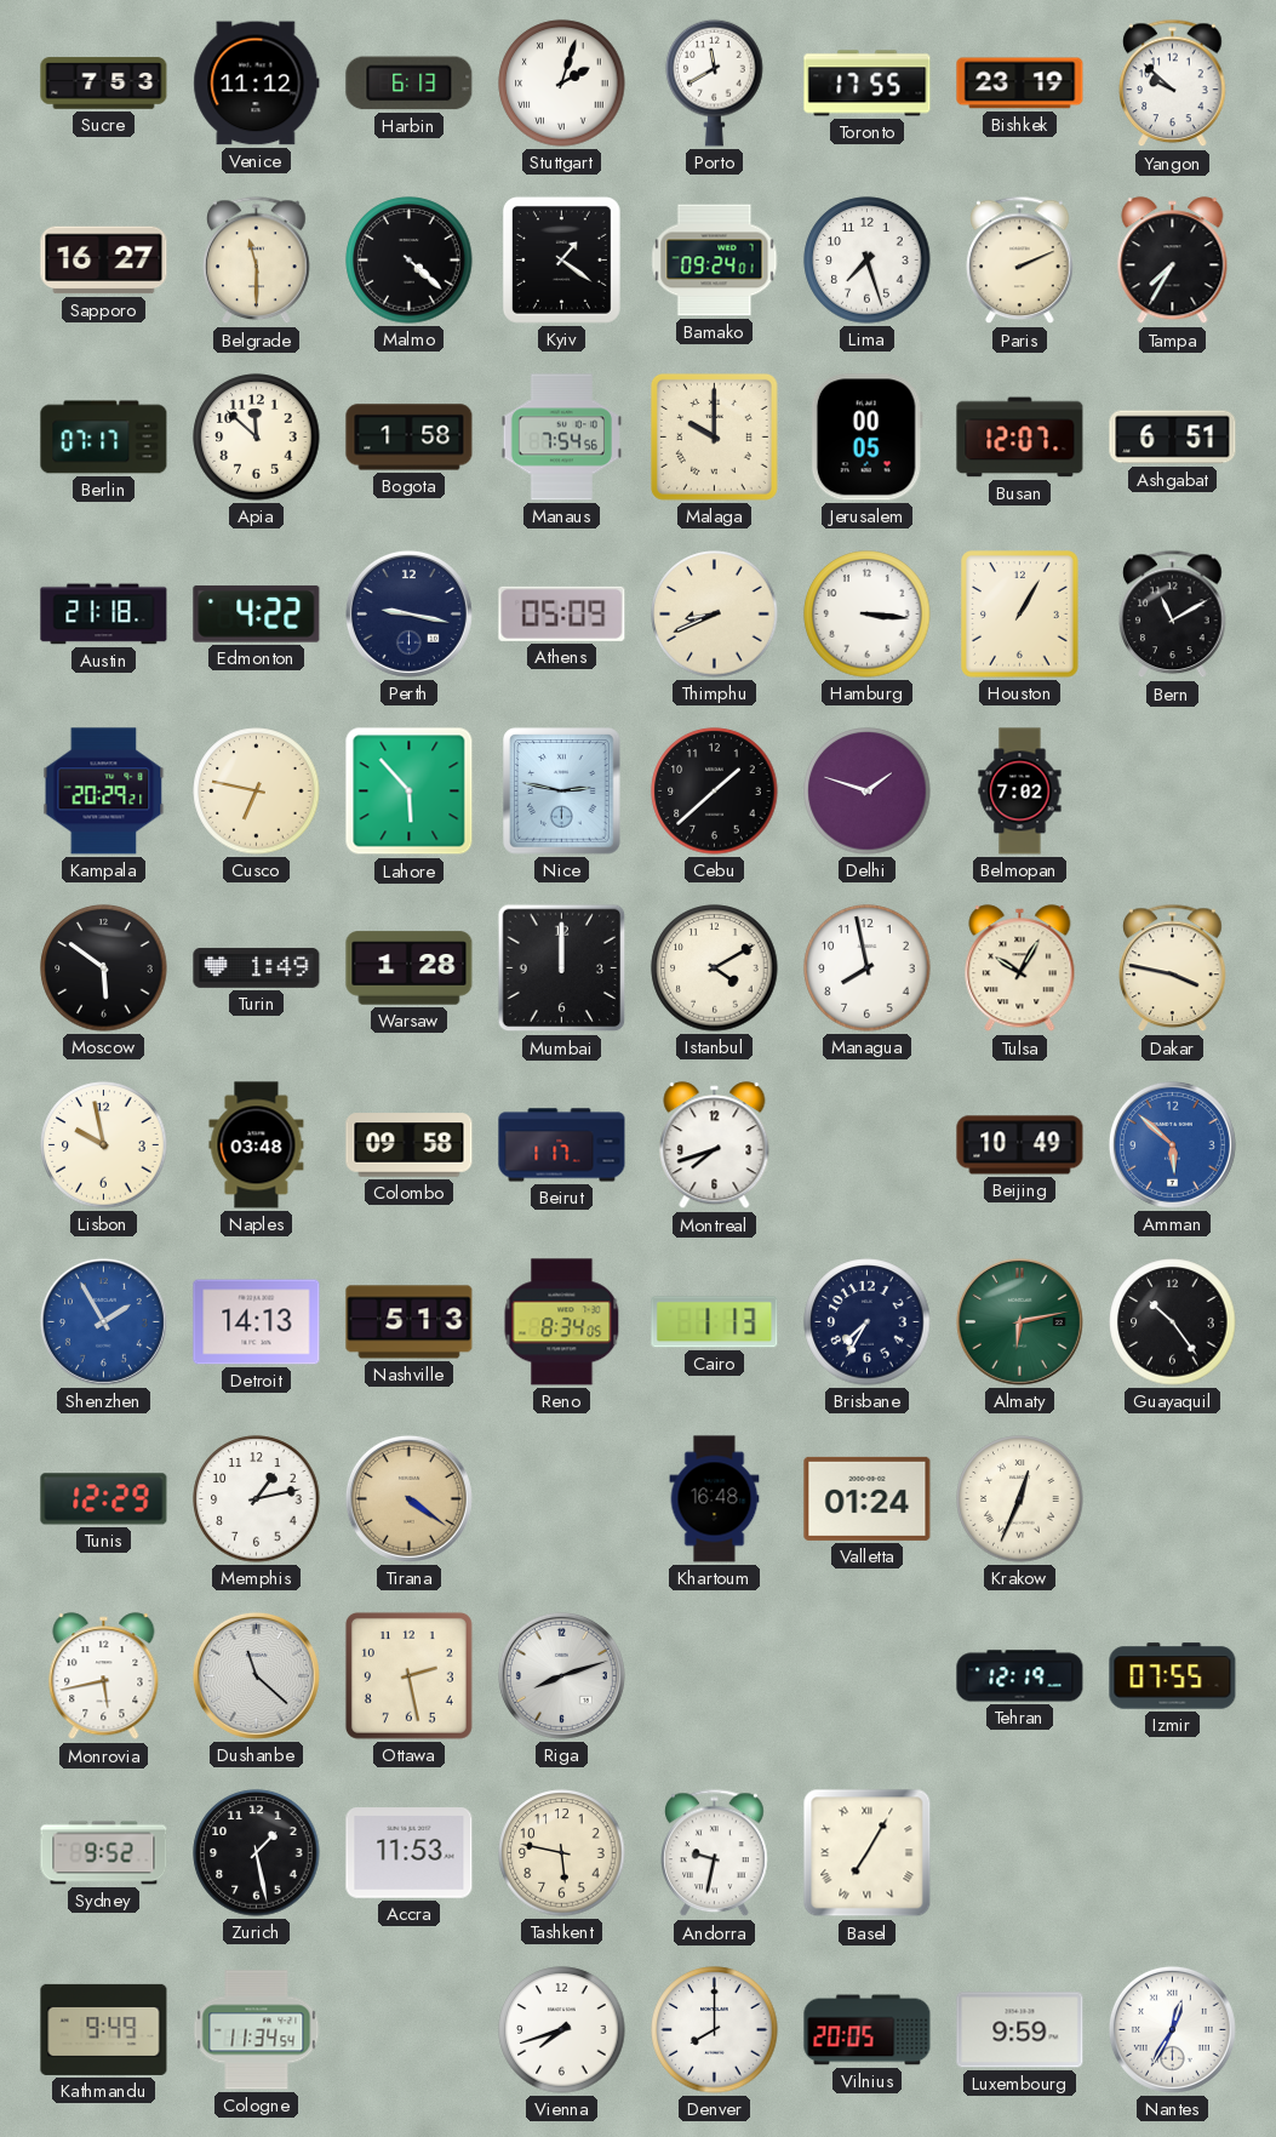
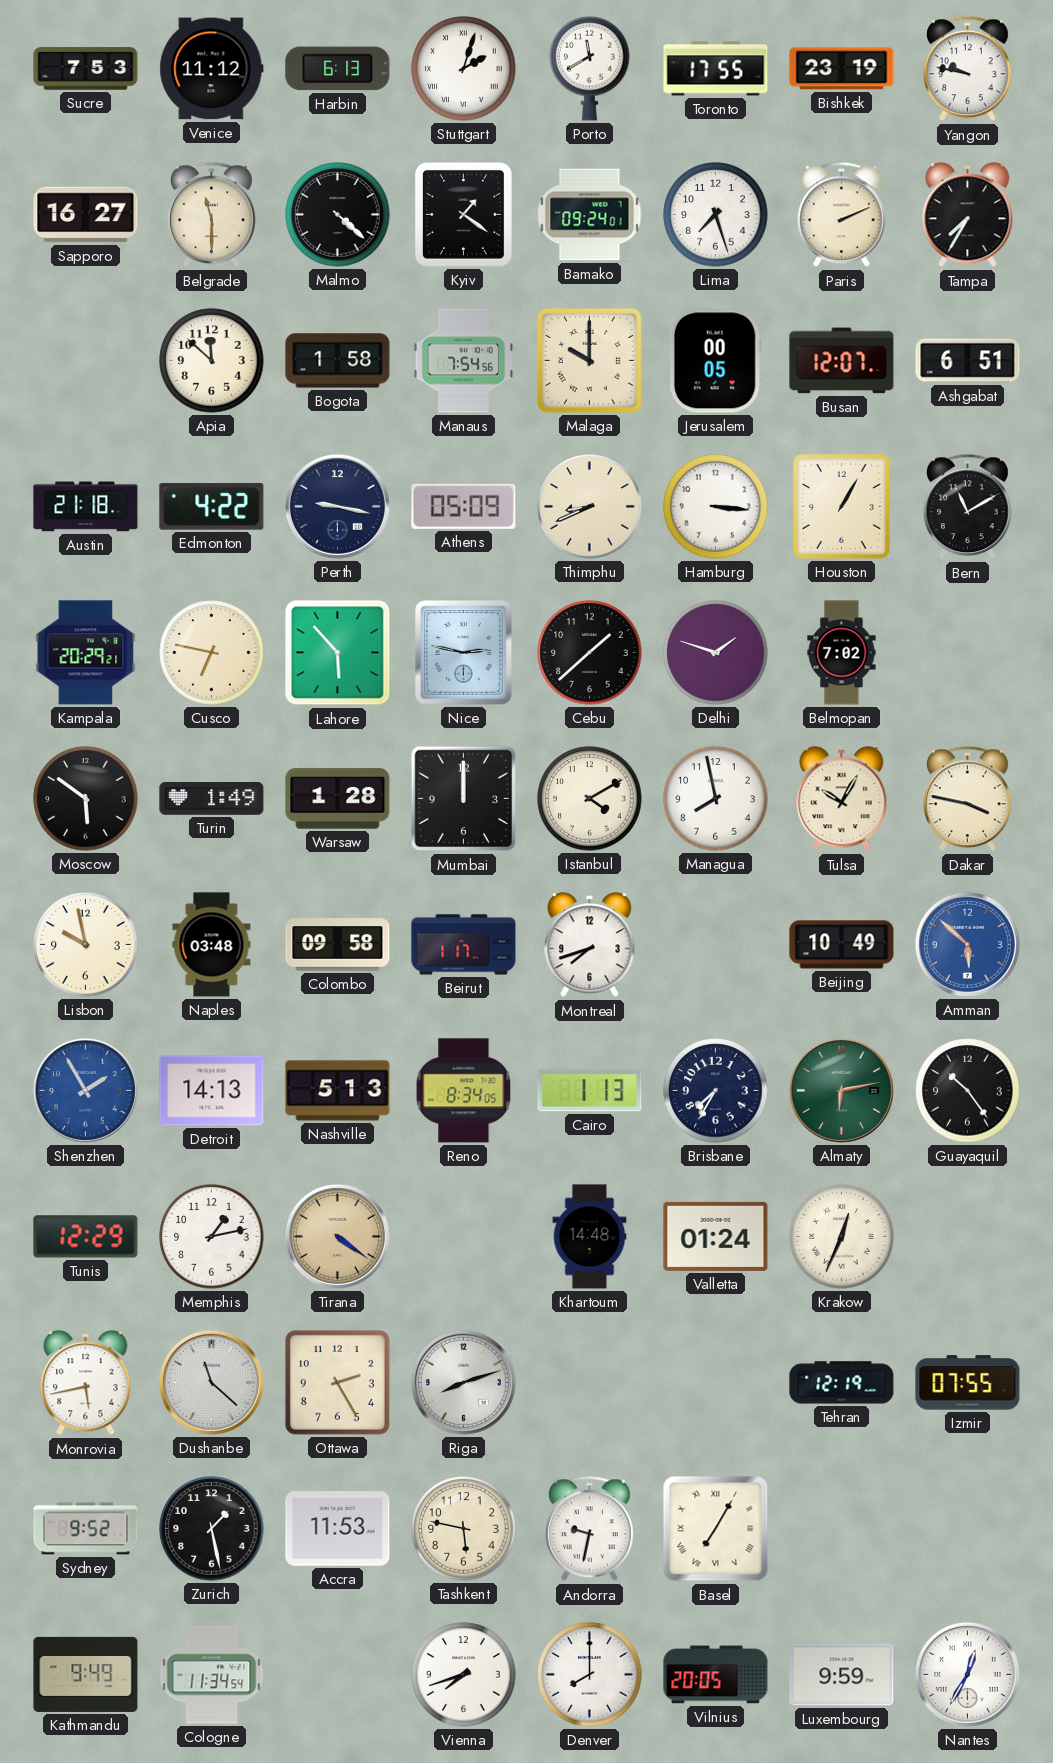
Yangon: 9:52 -> 9:47 (968, 69)
Berlin: 07:17 -> none (104, 438)
Khartoum: 16:48 -> 14:48 (590, 1237)
Ottawa: 2:28 -> 2:25 (337, 1382)
